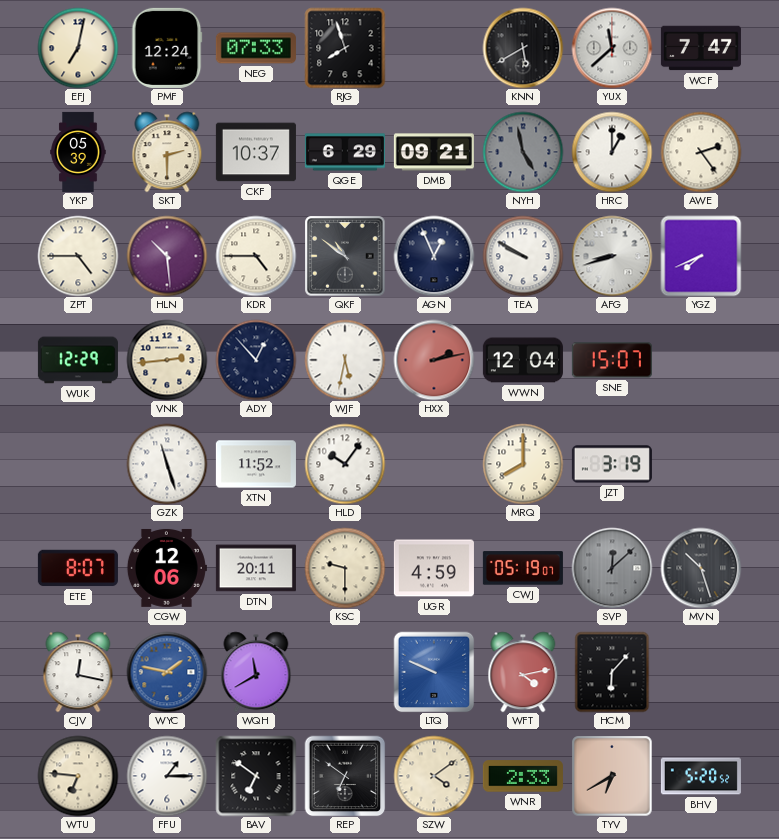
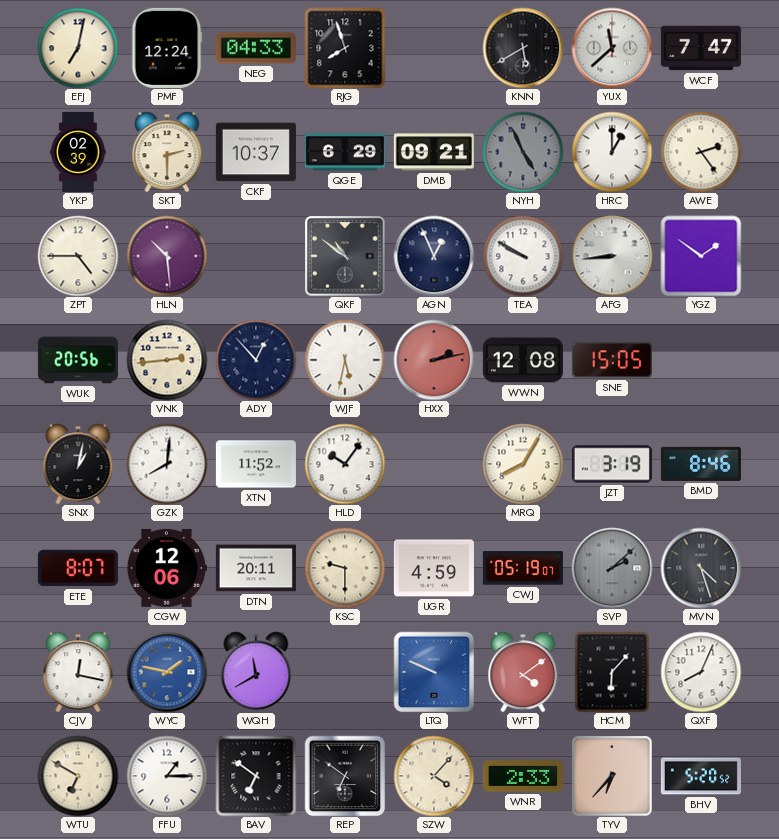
NEG: 07:33 -> 04:33 (256, 48)
YKP: 05:39 -> 02:39 (78, 152)
NYH: 4:58 -> 4:56 (523, 152)
KDR: 4:45 -> none (256, 256)
AFG: 8:42 -> 8:44 (612, 256)
YGZ: 7:41 -> 1:51 (701, 256)
WUK: 12:29 -> 20:56 (78, 360)
WWN: 12:04 -> 12:08 (523, 360)
SNE: 15:07 -> 15:05 (612, 360)
SNX: none -> 1:02 (78, 464)
GZK: 11:27 -> 8:01 (167, 464)
MRQ: 8:00 -> 8:05 (523, 464)
BMD: none -> 8:46 (701, 464)
SVP: 12:08 -> 2:08 (612, 568)
MVN: 10:27 -> 4:27 (701, 568)
WFT: 4:13 -> 4:09 (523, 672)
QXF: none -> 8:04 (701, 672)
WTU: 6:46 -> 6:50 (78, 776)
SZW: 4:09 -> 4:07 (434, 776)
TYV: 6:40 -> 6:37 (612, 776)
